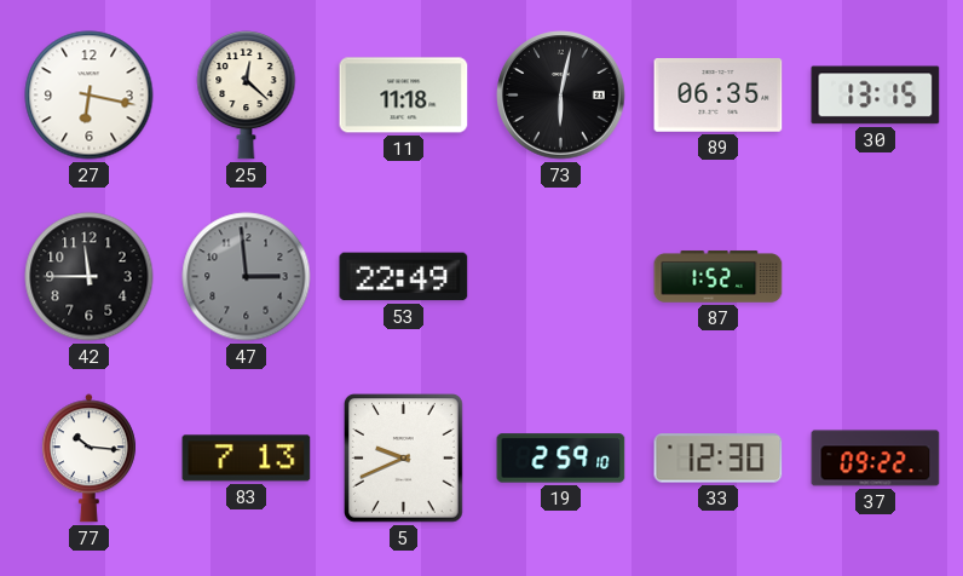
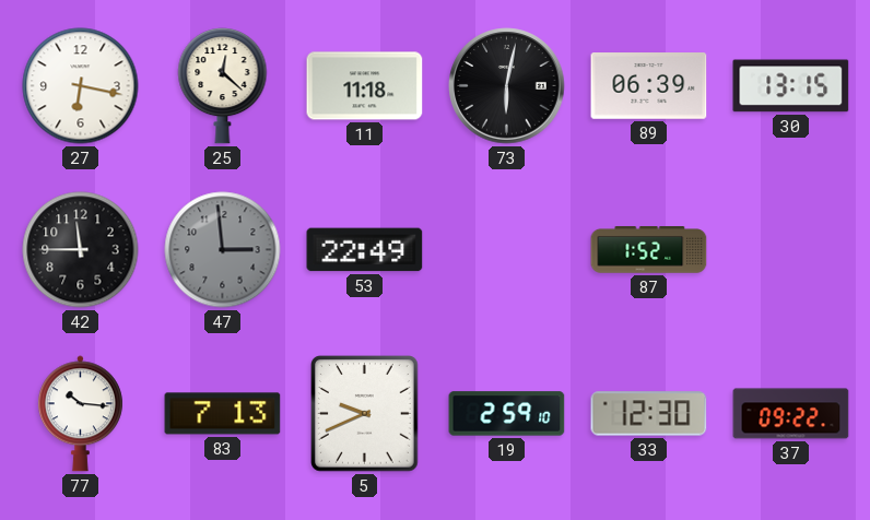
89: 06:35 -> 06:39 (649, 86)
